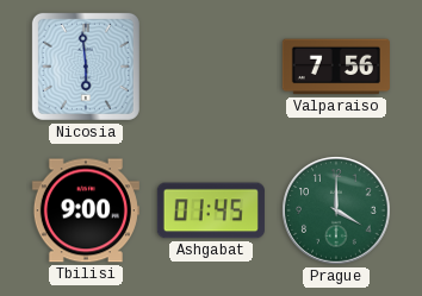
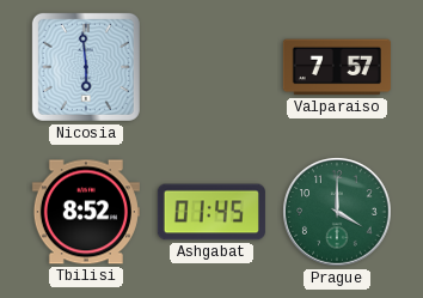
Valparaiso: 7:56 -> 7:57 (337, 67)
Tbilisi: 9:00 -> 8:52 (86, 212)
